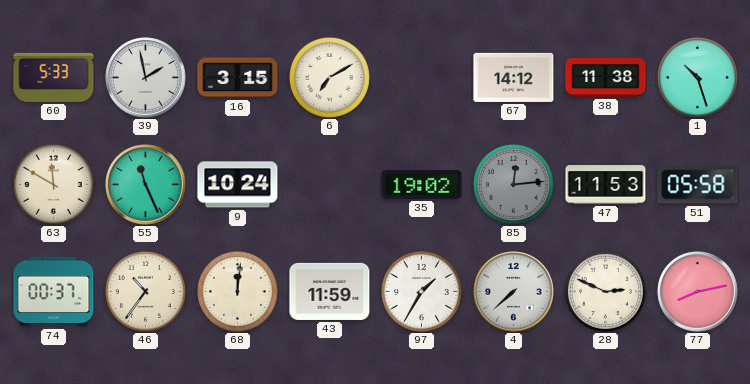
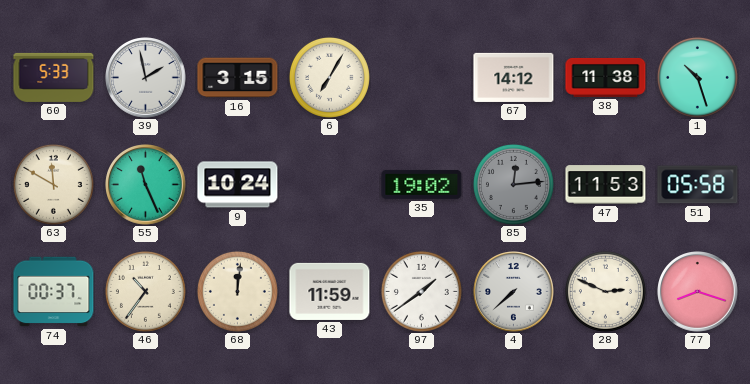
6: 7:10 -> 7:05 (329, 77)
97: 1:35 -> 1:39 (421, 291)
77: 8:13 -> 8:18 (698, 292)
